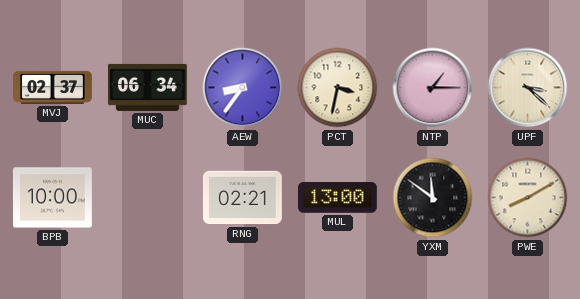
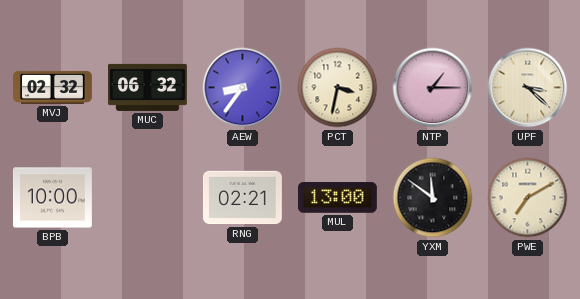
MVJ: 02:37 -> 02:32 (53, 87)
MUC: 06:34 -> 06:32 (148, 87)
PWE: 8:10 -> 7:10 (528, 198)
